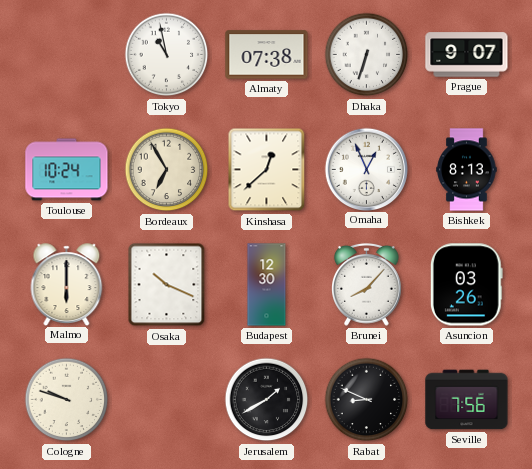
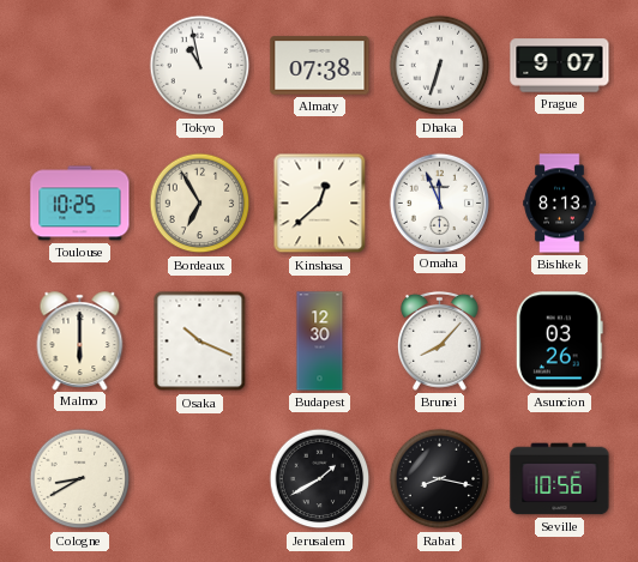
Toulouse: 10:24 -> 10:25 (80, 204)
Omaha: 12:56 -> 11:56 (439, 203)
Cologne: 9:48 -> 8:40 (80, 479)
Rabat: 8:49 -> 8:17 (440, 479)
Seville: 7:56 -> 10:56 (560, 479)
